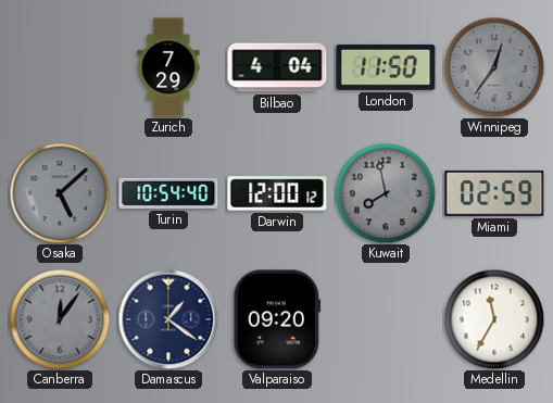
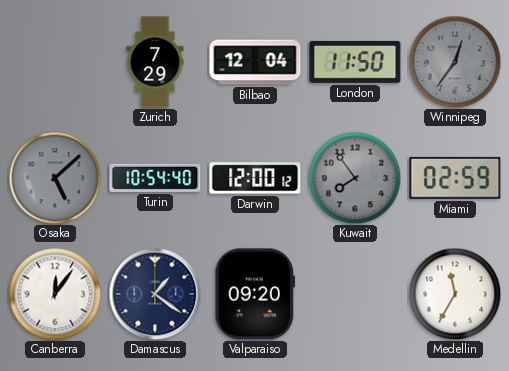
Bilbao: 4:04 -> 12:04 (255, 62)
Kuwait: 7:58 -> 7:54 (355, 178)
Canberra dial: grey -> white (55, 294)
